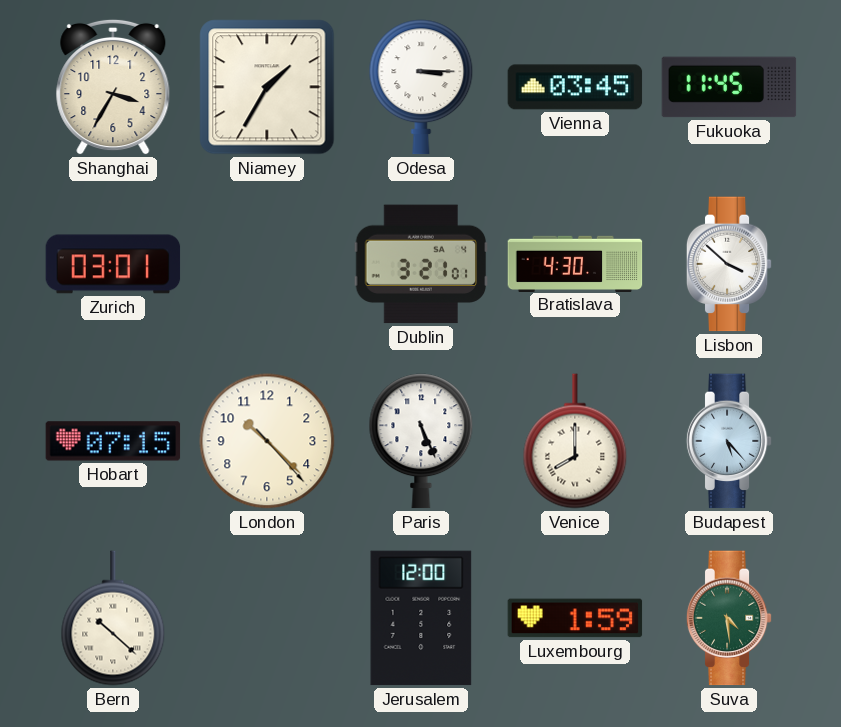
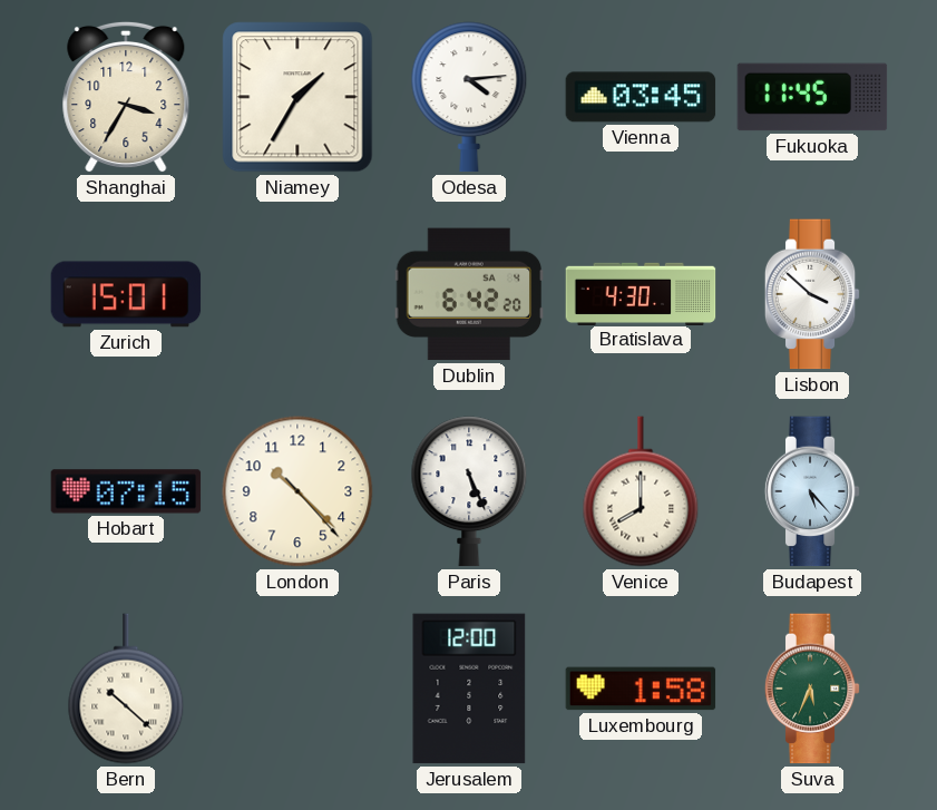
Odesa: 3:15 -> 4:14 (469, 97)
Zurich: 03:01 -> 15:01 (126, 294)
Dublin: 3:21 -> 6:42 (469, 294)
Luxembourg: 1:59 -> 1:58 (641, 689)
Suva: 4:29 -> 5:34 (812, 689)
